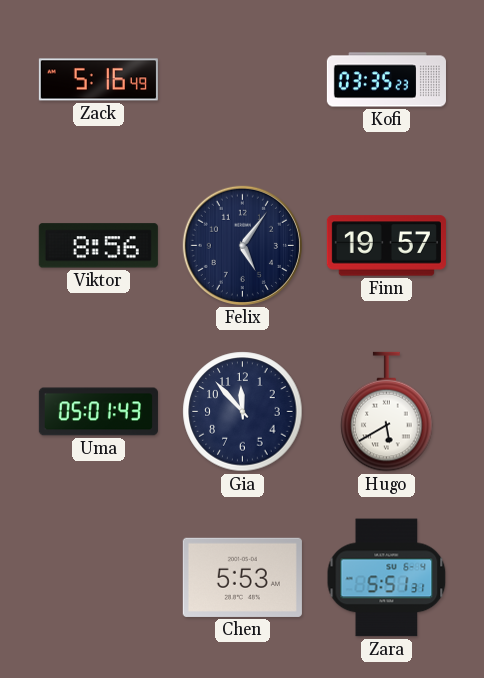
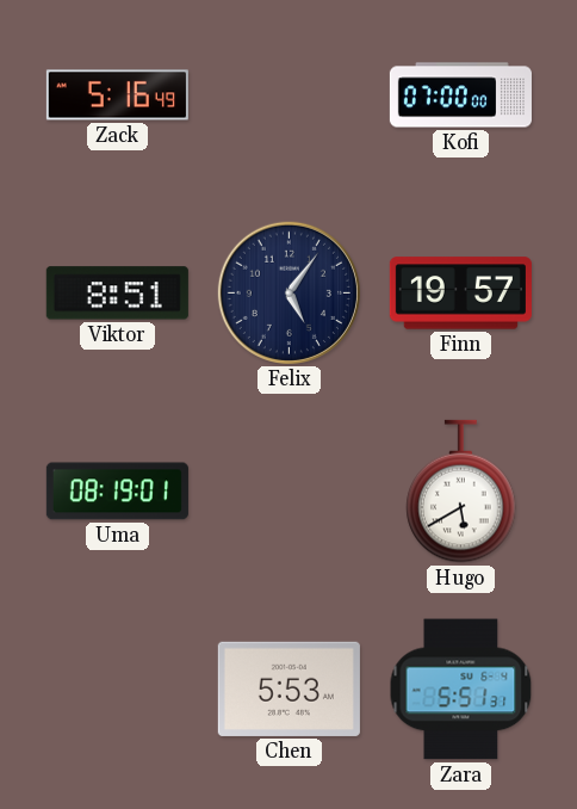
Kofi: 03:35 -> 07:00 (460, 95)
Viktor: 8:56 -> 8:51 (117, 294)
Uma: 05:01 -> 08:19 (117, 492)
Gia: 11:53 -> none (243, 412)
